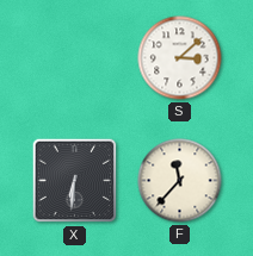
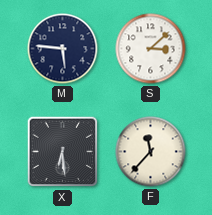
M: none -> 5:46 (63, 49)
X: 6:31 -> 6:29 (63, 152)
